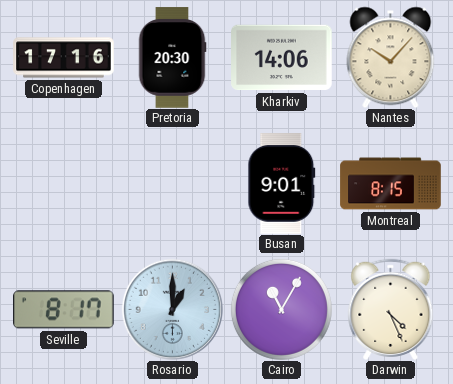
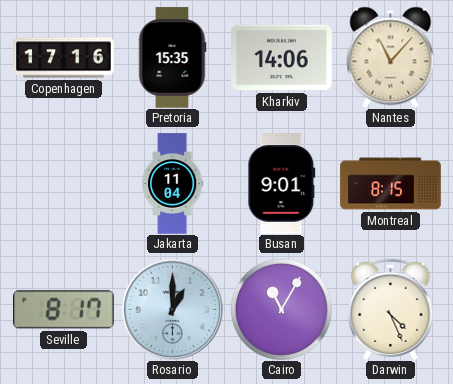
Pretoria: 20:30 -> 15:35 (172, 58)
Nantes: 10:07 -> 11:07 (391, 57)
Jakarta: none -> 11:04 (173, 184)
